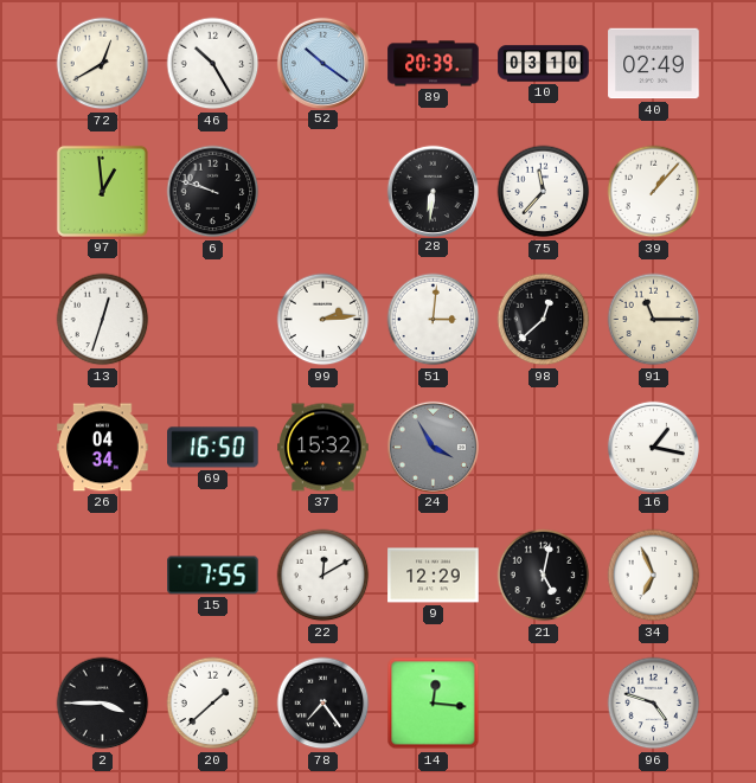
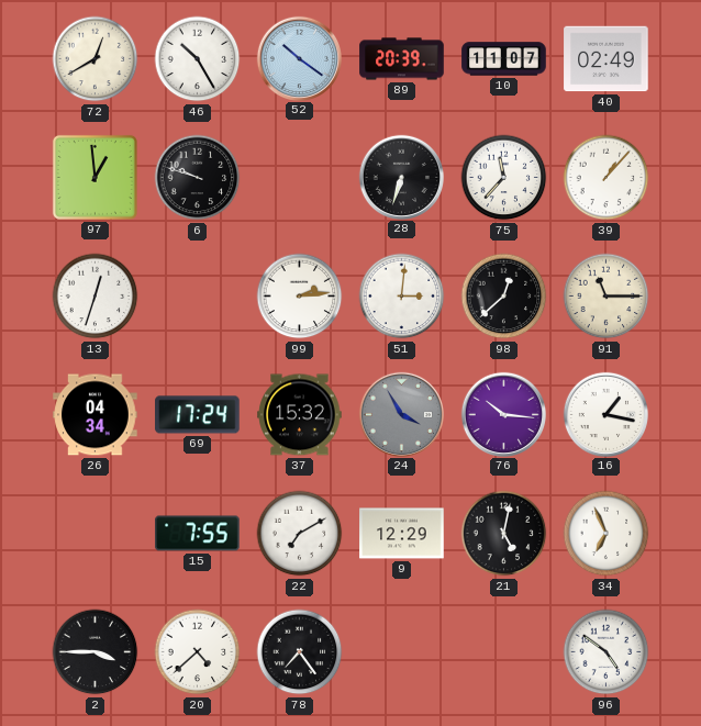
10: 03:10 -> 11:07 (504, 59)
28: 6:31 -> 6:33 (401, 177)
69: 16:50 -> 17:24 (198, 415)
76: none -> 10:16 (503, 414)
22: 12:10 -> 7:10 (300, 534)
20: 1:38 -> 4:38 (198, 652)
14: 12:16 -> none (434, 704)
96: 4:48 -> 4:51 (607, 652)
